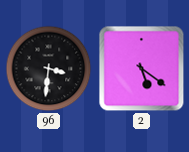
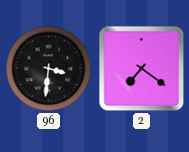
2: 5:21 -> 7:21 (142, 69)
